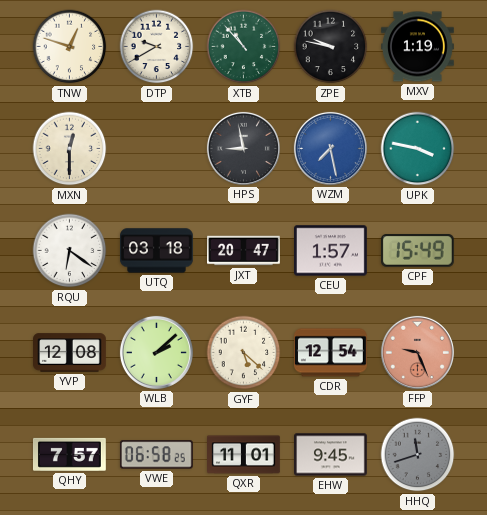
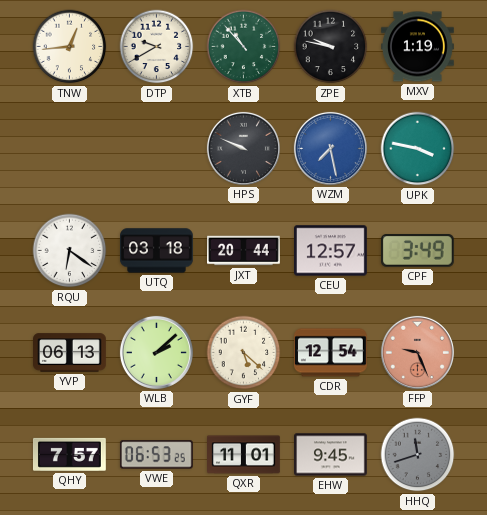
TNW: 12:48 -> 12:44 (70, 47)
MXN: 12:30 -> none (70, 149)
HPS: 8:58 -> 9:49 (243, 148)
JXT: 20:47 -> 20:44 (244, 251)
CEU: 1:57 -> 12:57 (331, 251)
CPF: 15:49 -> 3:49 (417, 251)
YVP: 12:08 -> 06:13 (70, 353)
VWE: 06:58 -> 06:53 (156, 455)
